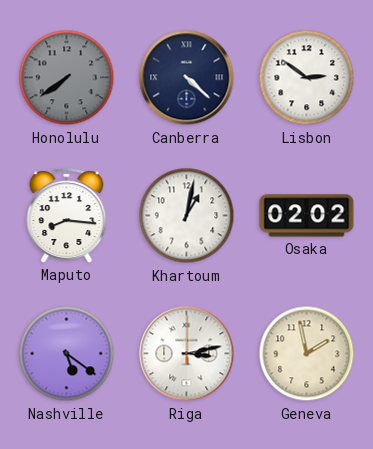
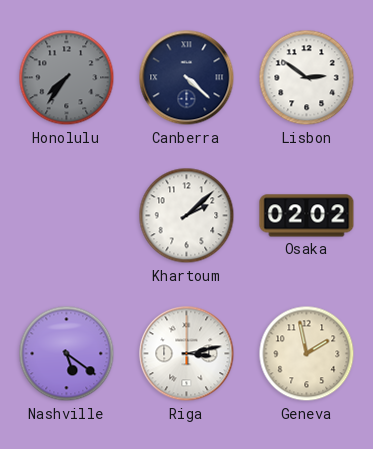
Honolulu: 7:39 -> 7:36 (67, 78)
Maputo: 8:16 -> none (67, 216)
Khartoum: 1:02 -> 2:08 (187, 216)
